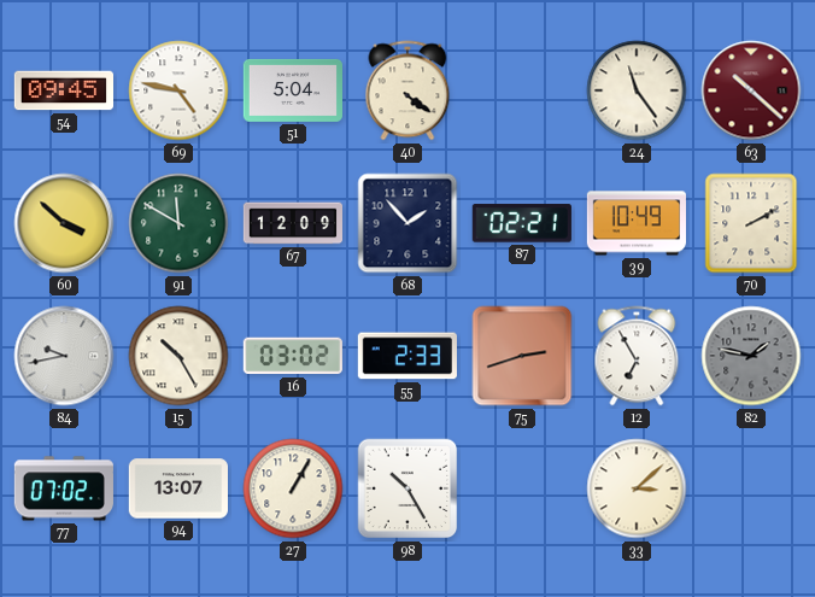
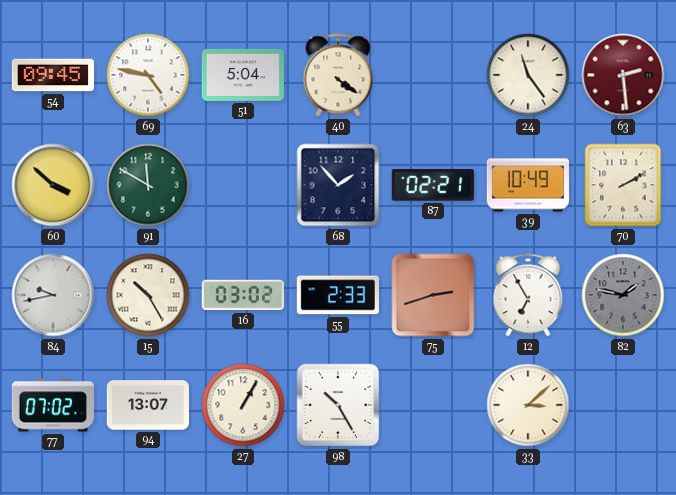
63: 10:22 -> 2:29 (623, 75)
67: 12:09 -> none (292, 223)
